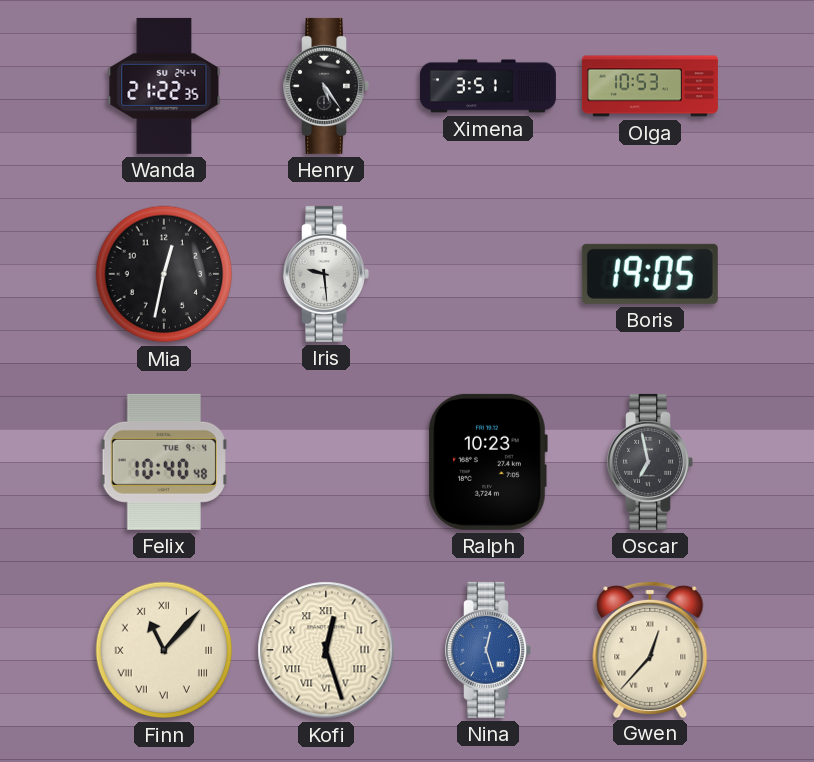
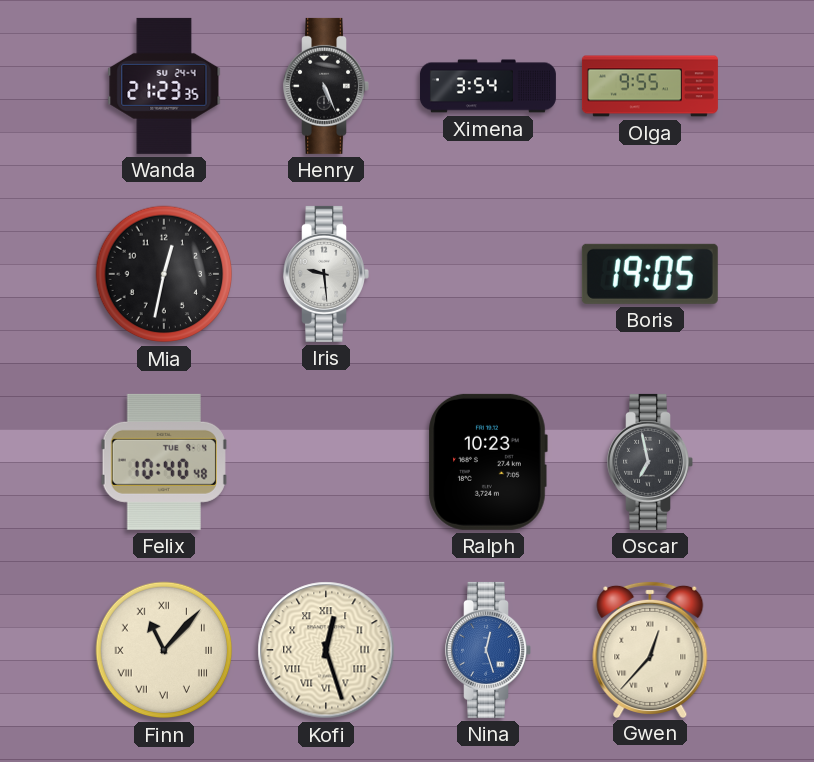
Wanda: 21:22 -> 21:23 (164, 86)
Henry: 5:24 -> 5:26 (326, 86)
Ximena: 3:51 -> 3:54 (488, 86)
Olga: 10:53 -> 9:55 (650, 86)
